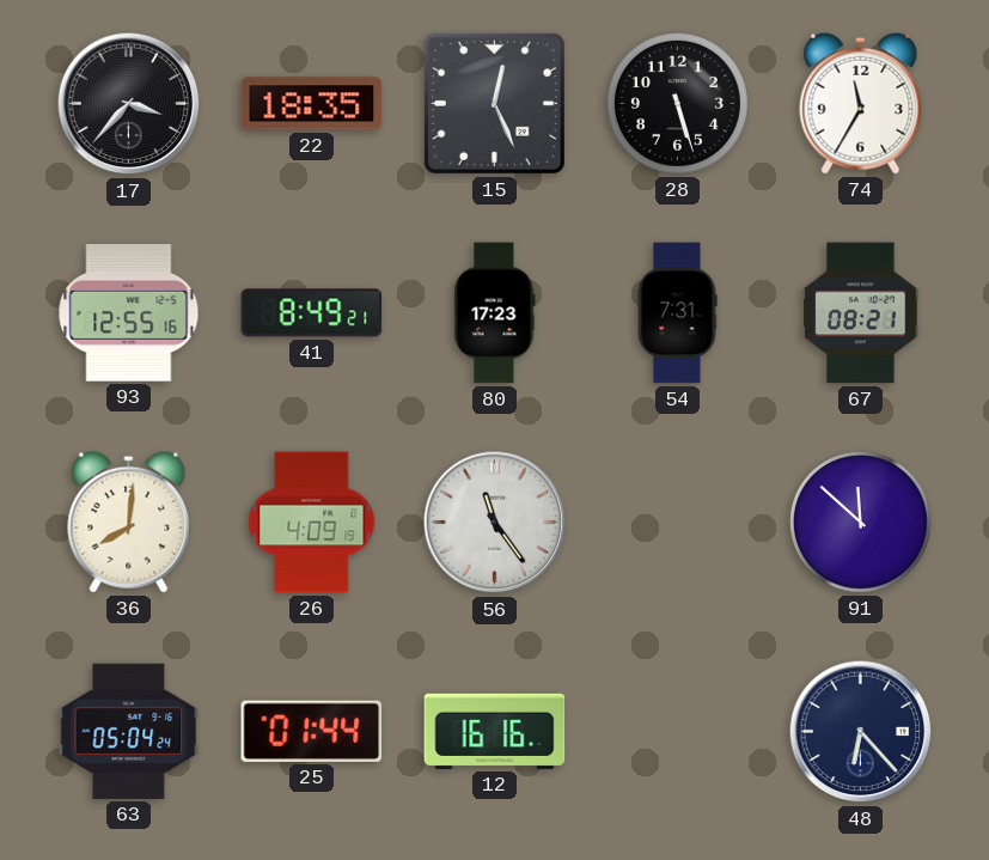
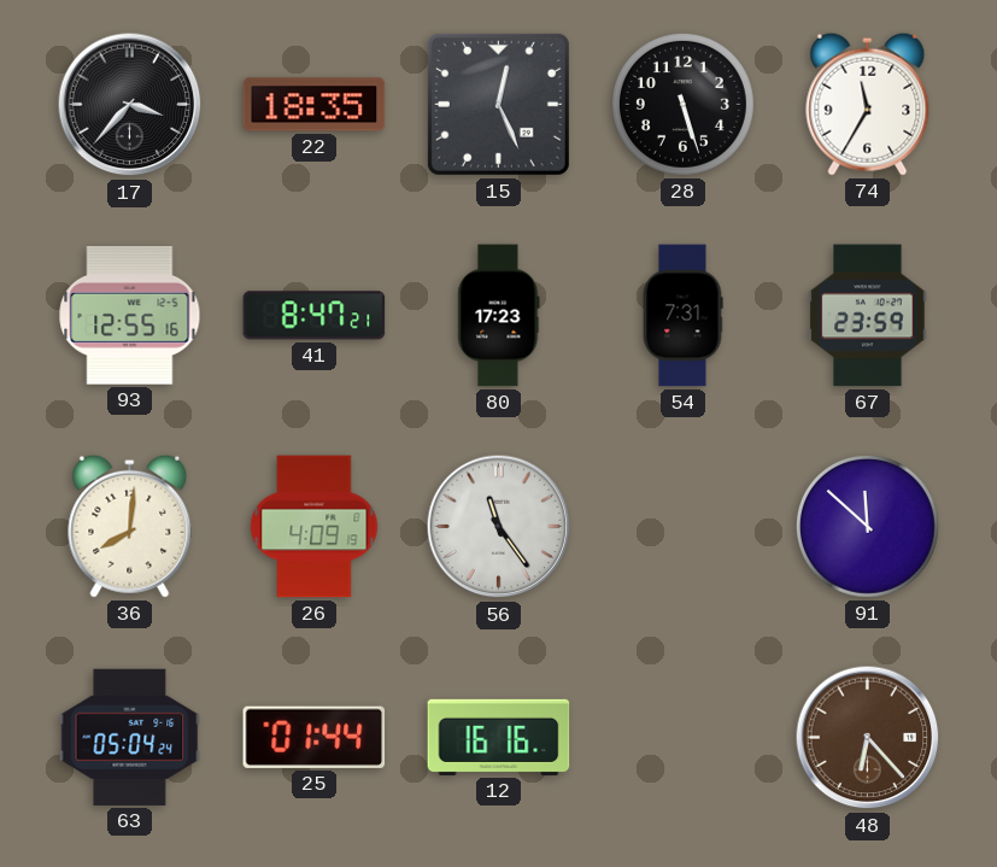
41: 8:49 -> 8:47 (315, 316)
67: 08:21 -> 23:59 (868, 316)
48 dial: navy -> brown (868, 738)
